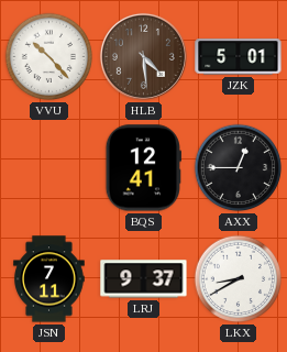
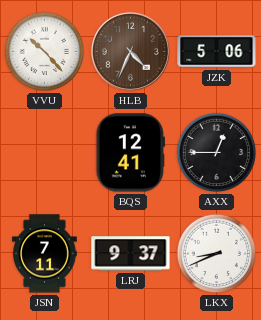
HLB: 4:29 -> 4:34 (130, 51)
JZK: 5:01 -> 5:06 (217, 52)
LKX: 8:40 -> 8:41 (217, 254)
